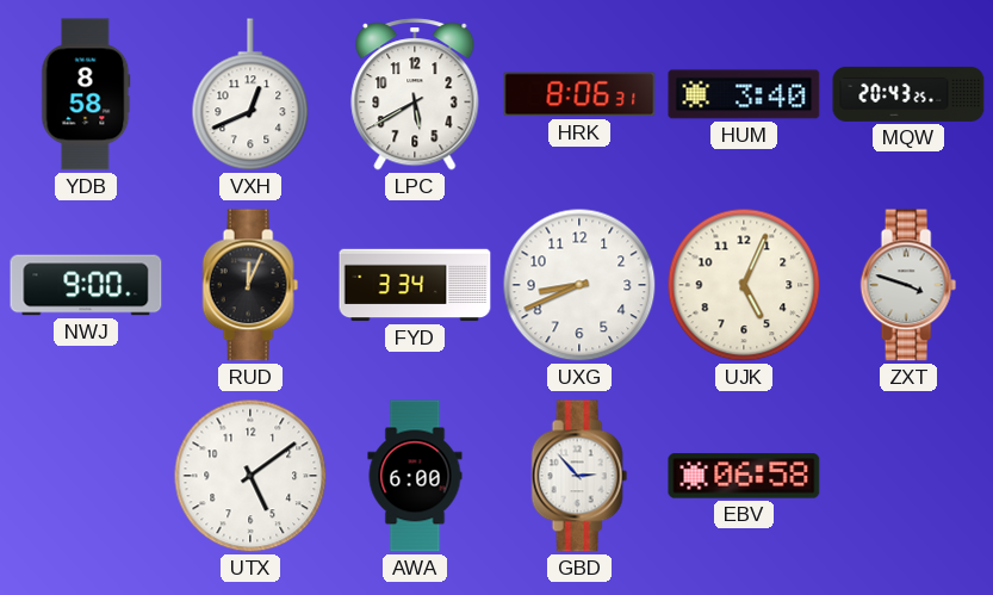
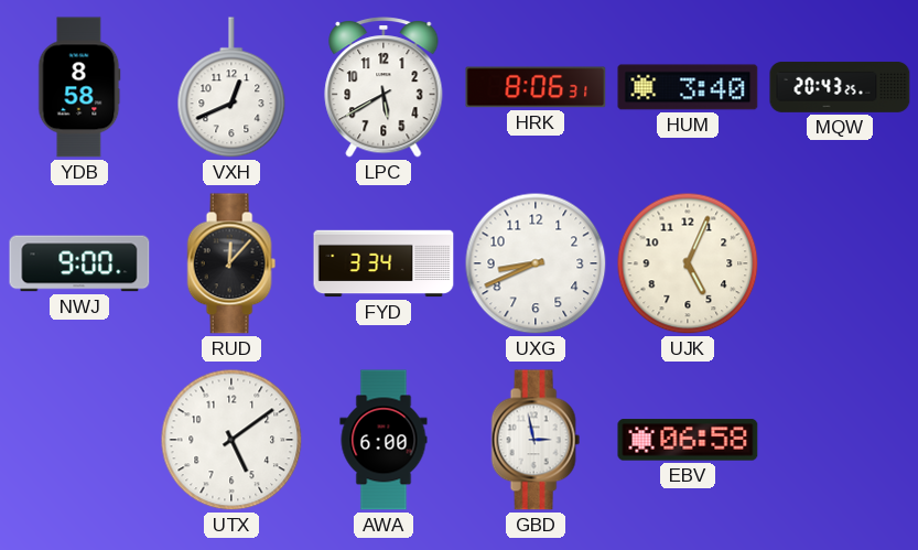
RUD: 12:04 -> 12:07 (231, 263)
ZXT: 3:48 -> none (908, 285)
GBD: 2:53 -> 2:58 (536, 440)
